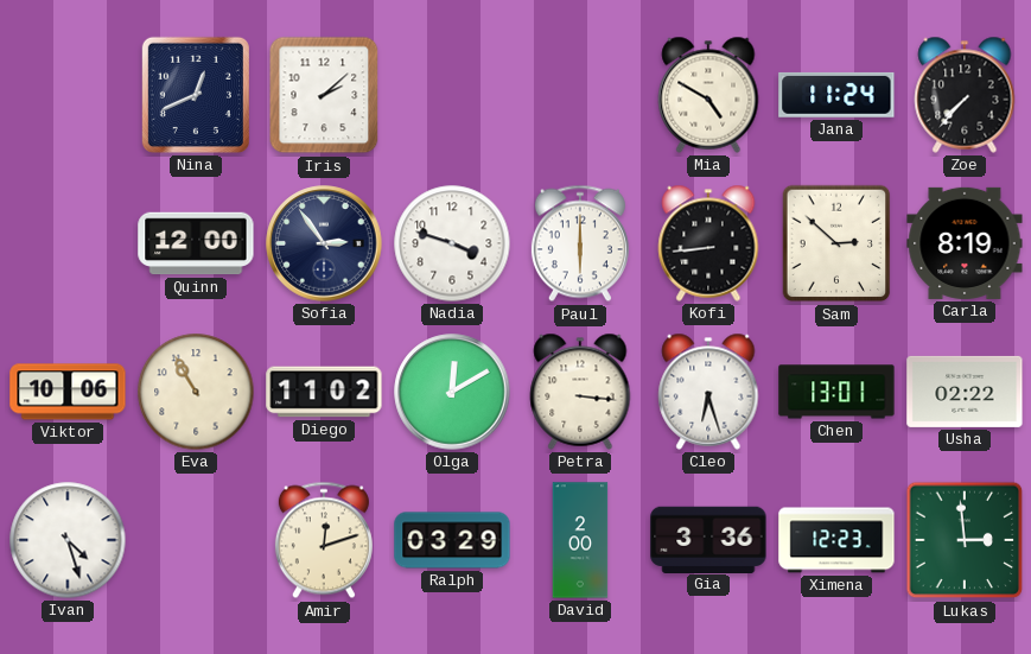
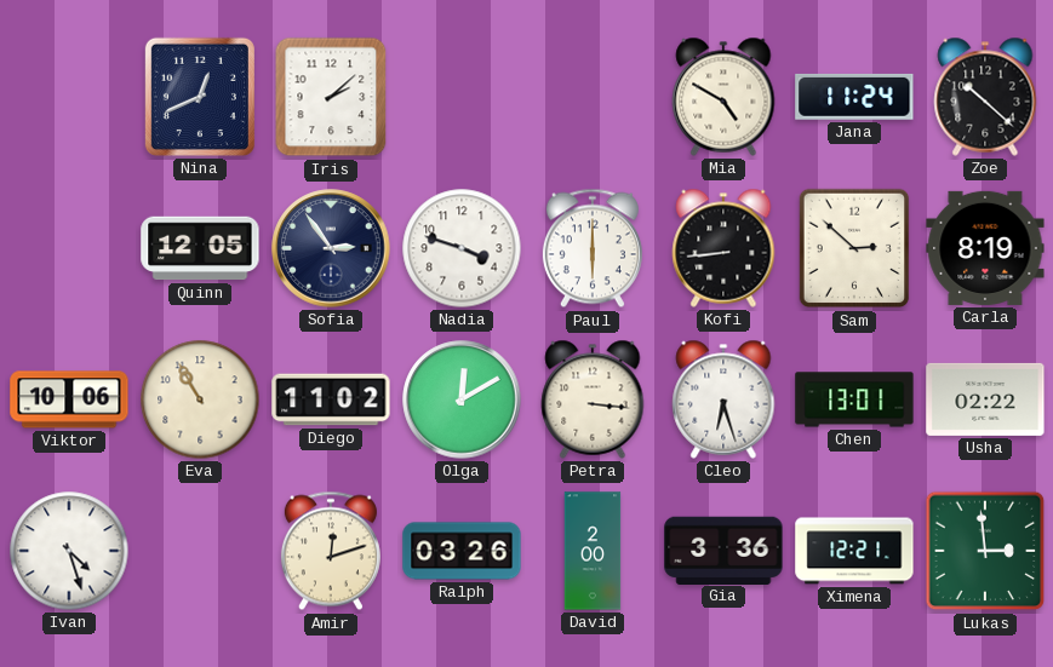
Zoe: 7:37 -> 10:22 (985, 97)
Quinn: 12:00 -> 12:05 (200, 248)
Ralph: 03:29 -> 03:26 (462, 551)
Ximena: 12:23 -> 12:21 (854, 551)
